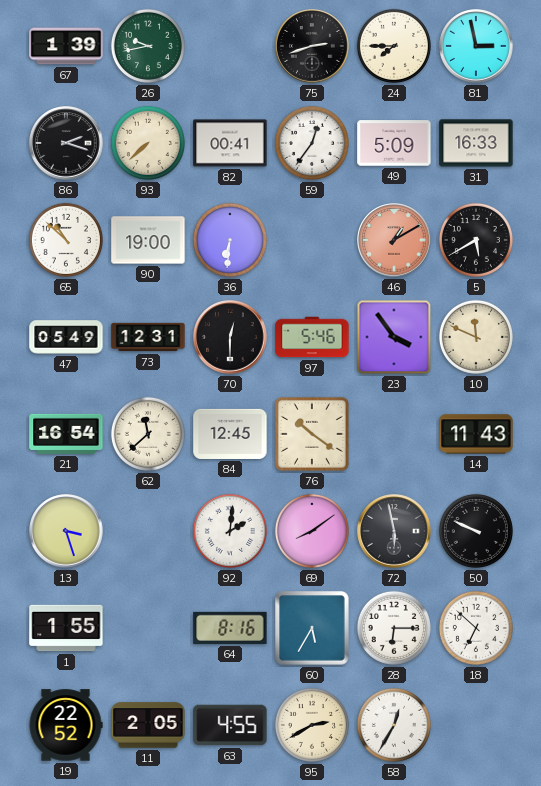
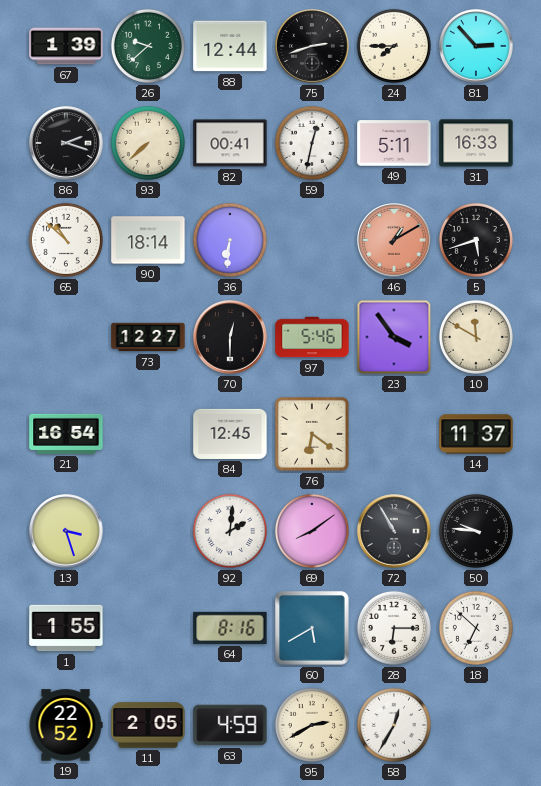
26: 9:43 -> 9:38 (148, 46)
88: none -> 12:44 (230, 46)
81: 2:58 -> 2:53 (476, 46)
59: 12:36 -> 12:32 (312, 143)
49: 5:09 -> 5:11 (394, 143)
90: 19:00 -> 18:14 (148, 240)
5: 5:40 -> 5:42 (476, 240)
47: 05:49 -> none (66, 337)
73: 12:31 -> 12:27 (148, 337)
10: 11:49 -> 11:50 (476, 337)
62: 11:38 -> none (148, 434)
76: 10:21 -> 6:21 (312, 434)
14: 11:43 -> 11:37 (476, 434)
72: 5:58 -> 10:55 (394, 531)
50: 9:49 -> 9:46 (476, 531)
60: 5:35 -> 5:40 (312, 628)
63: 4:55 -> 4:59 (230, 725)
